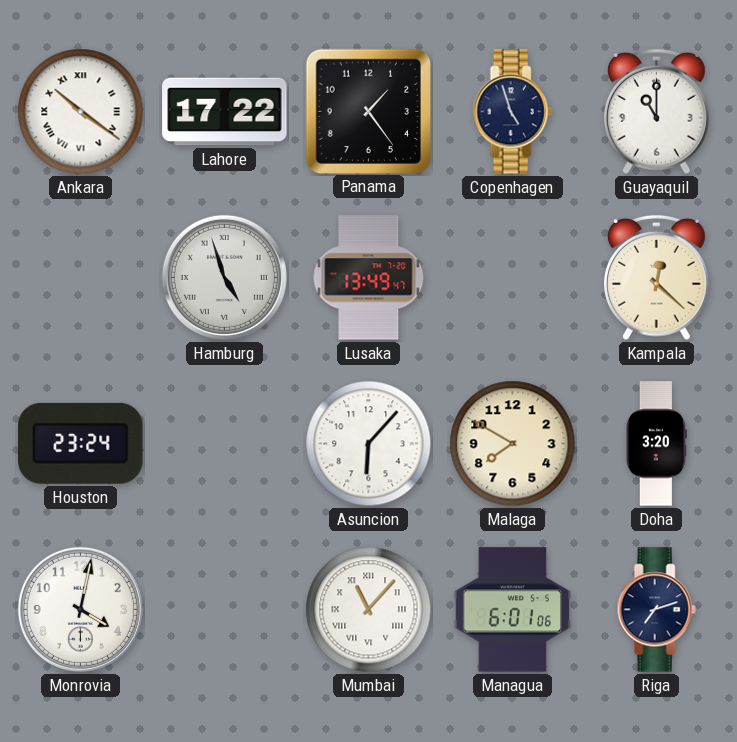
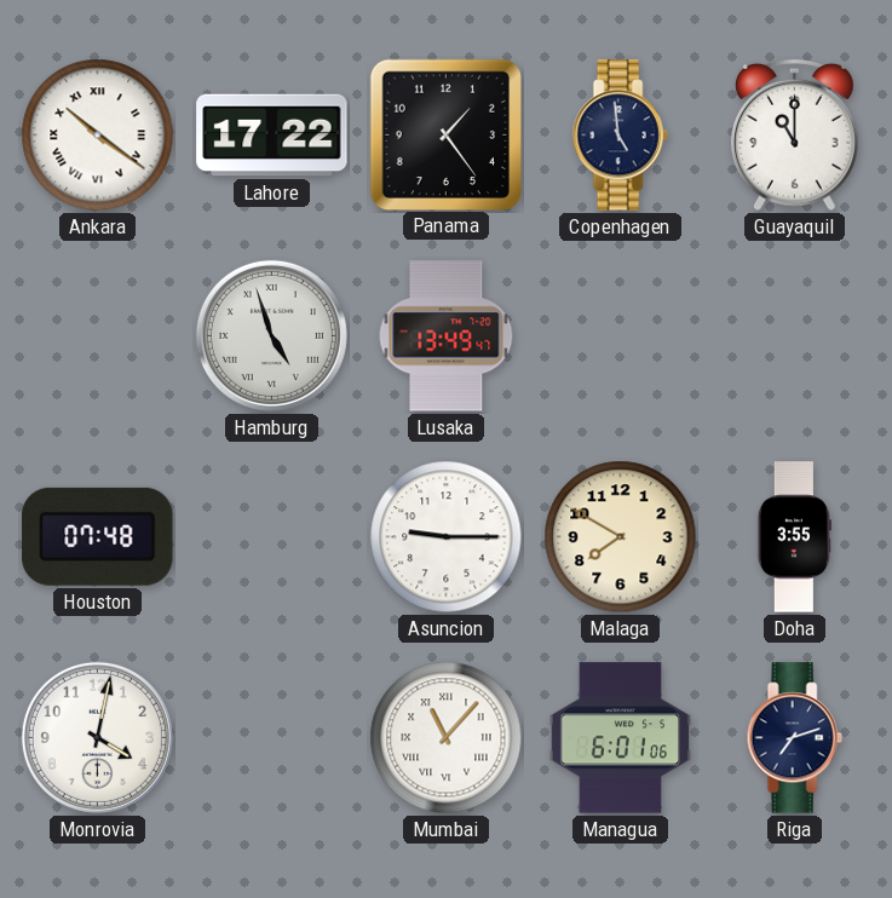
Copenhagen: 4:57 -> 4:59 (620, 136)
Kampala: 12:22 -> none (657, 278)
Houston: 23:24 -> 07:48 (98, 536)
Asuncion: 6:07 -> 9:15 (447, 537)
Doha: 3:20 -> 3:55 (794, 537)
